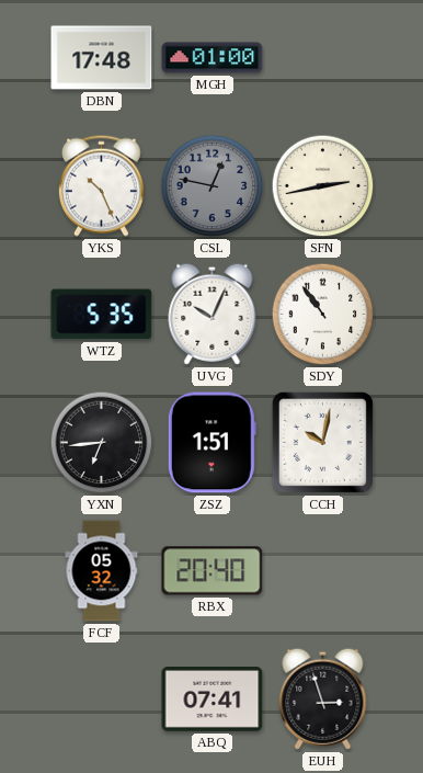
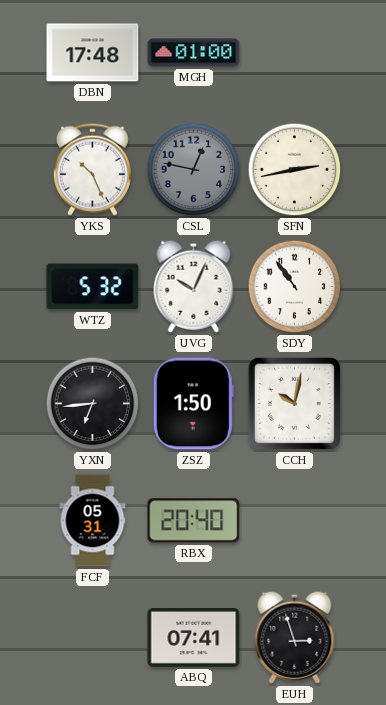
WTZ: 5:35 -> 5:32 (93, 287)
ZSZ: 1:51 -> 1:50 (193, 404)
FCF: 05:32 -> 05:31 (93, 521)
